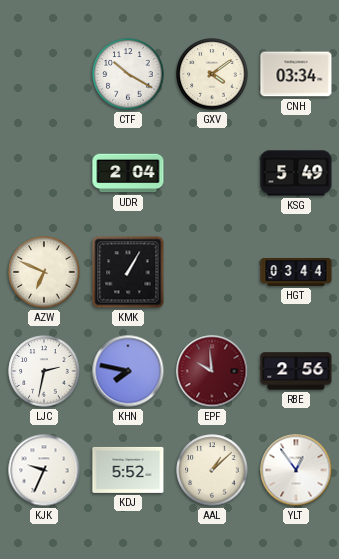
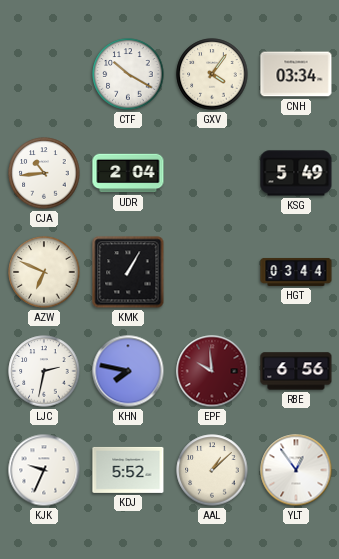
GXV: 4:09 -> 4:06 (212, 74)
CJA: none -> 10:44 (44, 173)
RBE: 2:56 -> 6:56 (296, 371)
